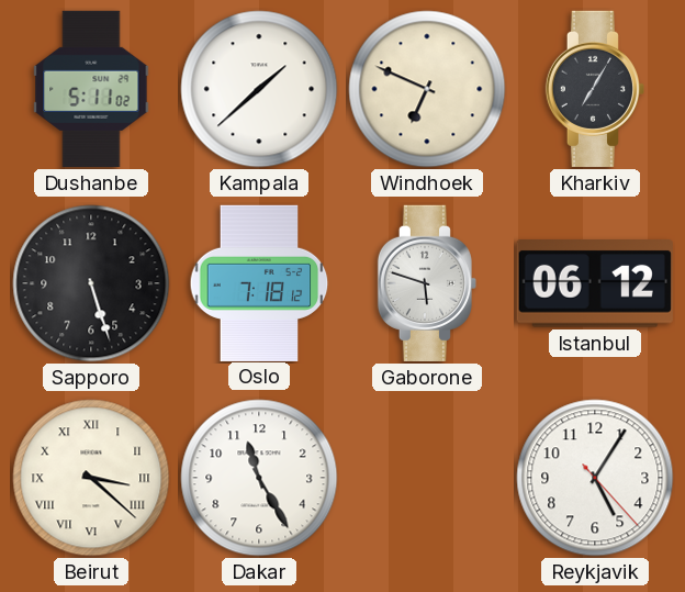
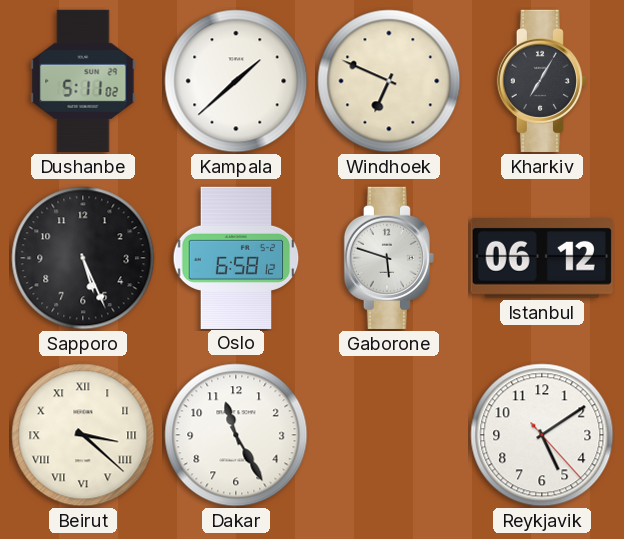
Sapporo: 5:27 -> 5:26 (83, 258)
Oslo: 7:18 -> 6:58 (236, 257)
Reykjavik: 5:05 -> 5:09 (542, 435)
